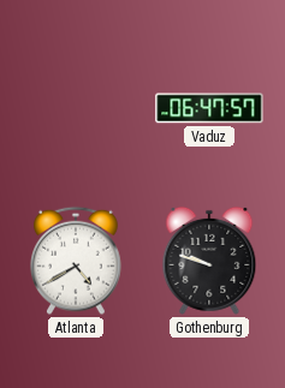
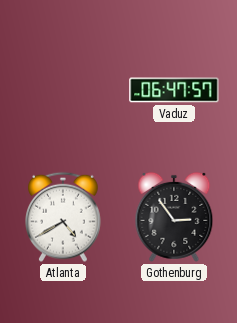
Gothenburg: 9:48 -> 2:54 (174, 217)
